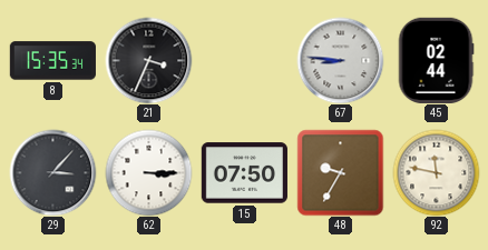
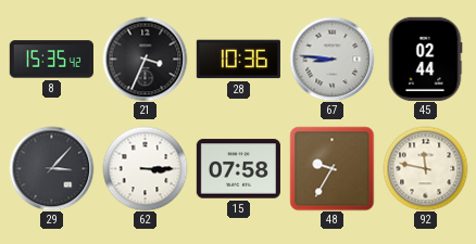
8: 15:35:34 -> 15:35:42 (51, 60)
28: none -> 10:36 (238, 60)
15: 07:50 -> 07:58 (238, 169)
